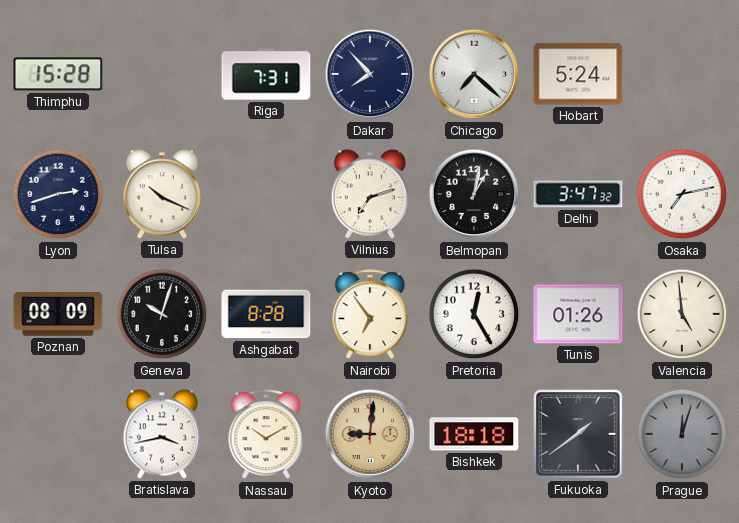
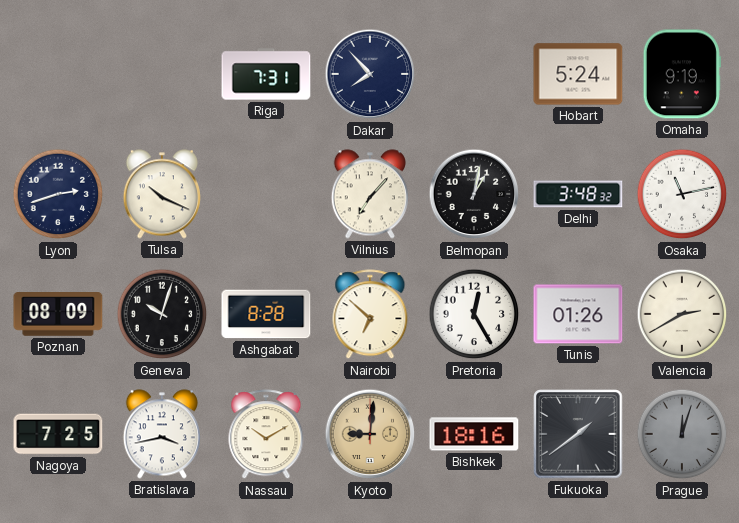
Thimphu: 15:28 -> none (58, 74)
Chicago: 7:22 -> none (474, 74)
Omaha: none -> 9:19 (682, 74)
Vilnius: 7:12 -> 7:07 (370, 194)
Delhi: 3:47 -> 3:48 (578, 194)
Osaka: 7:13 -> 11:13 (682, 194)
Nairobi: 6:54 -> 6:52 (370, 315)
Valencia: 4:59 -> 2:40 (682, 314)
Nagoya: none -> 7:25 (58, 434)
Bishkek: 18:18 -> 18:16 (474, 434)
